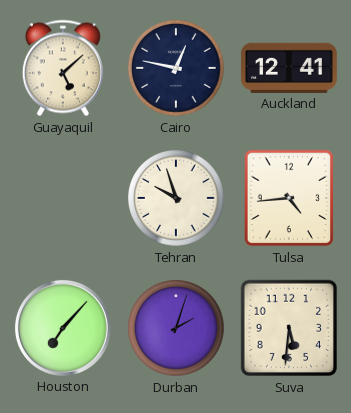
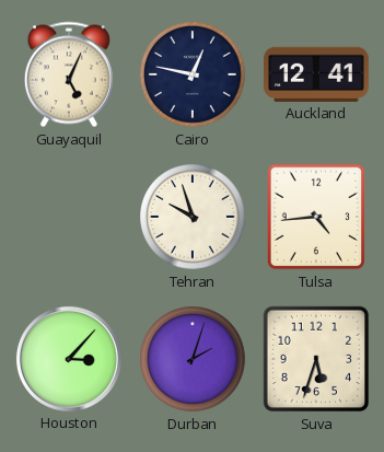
Guayaquil: 5:08 -> 5:04 (69, 74)
Houston: 7:07 -> 3:07 (69, 359)
Suva: 5:31 -> 5:33 (316, 359)
